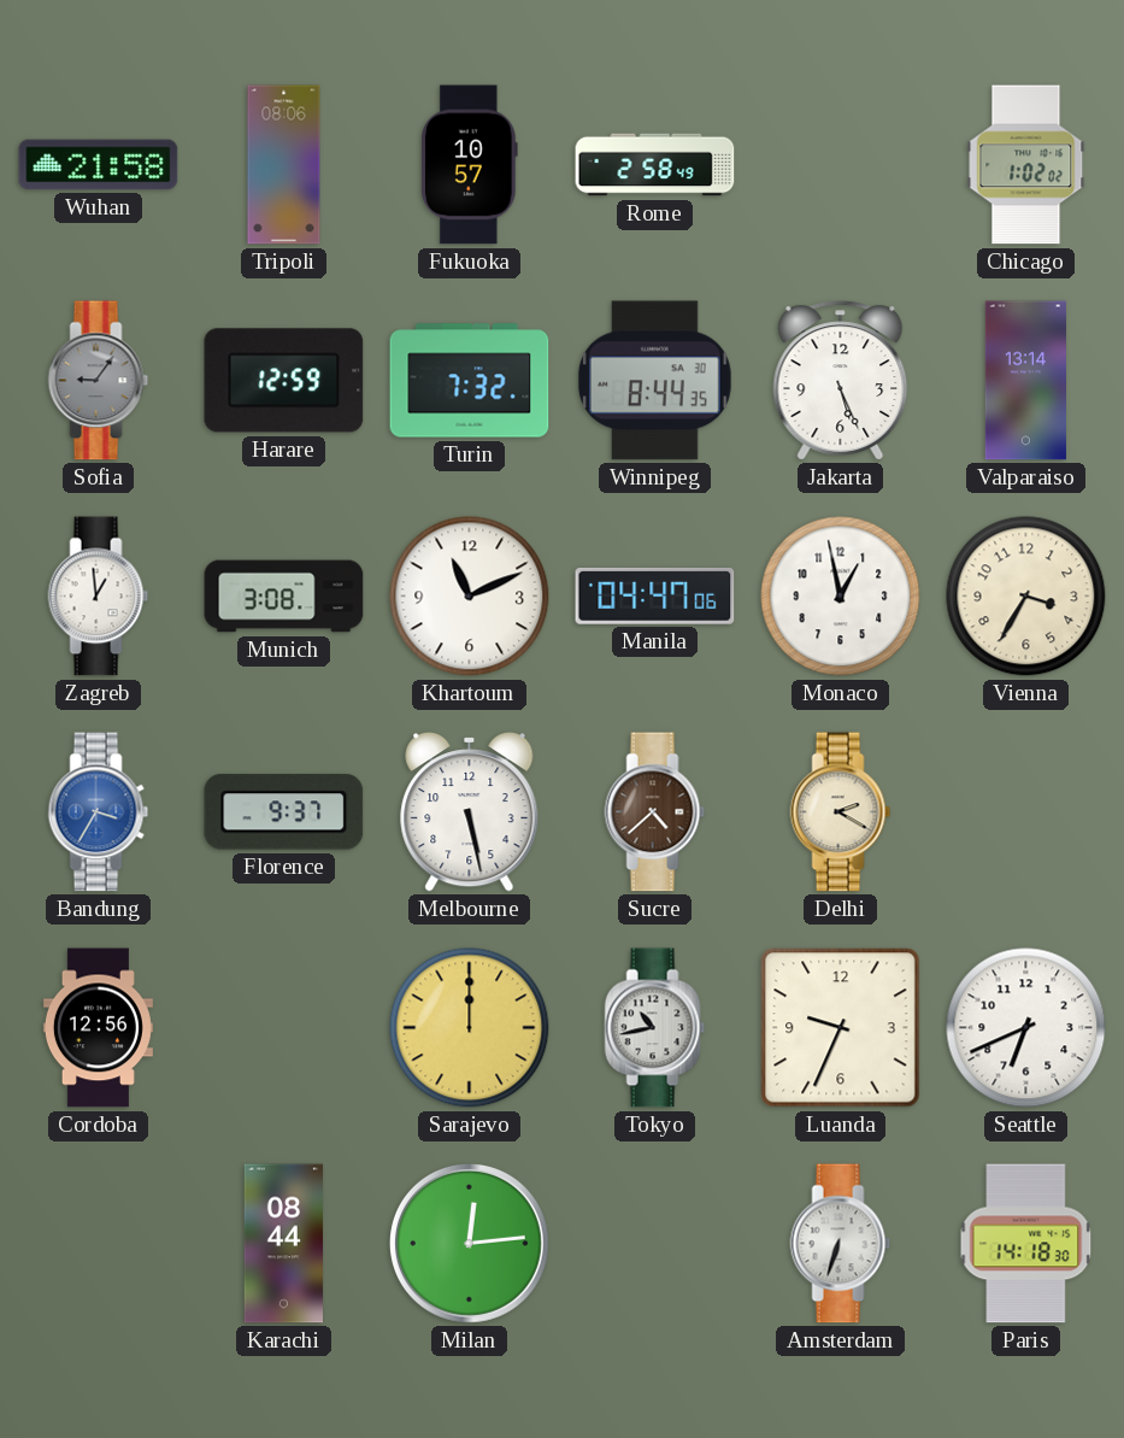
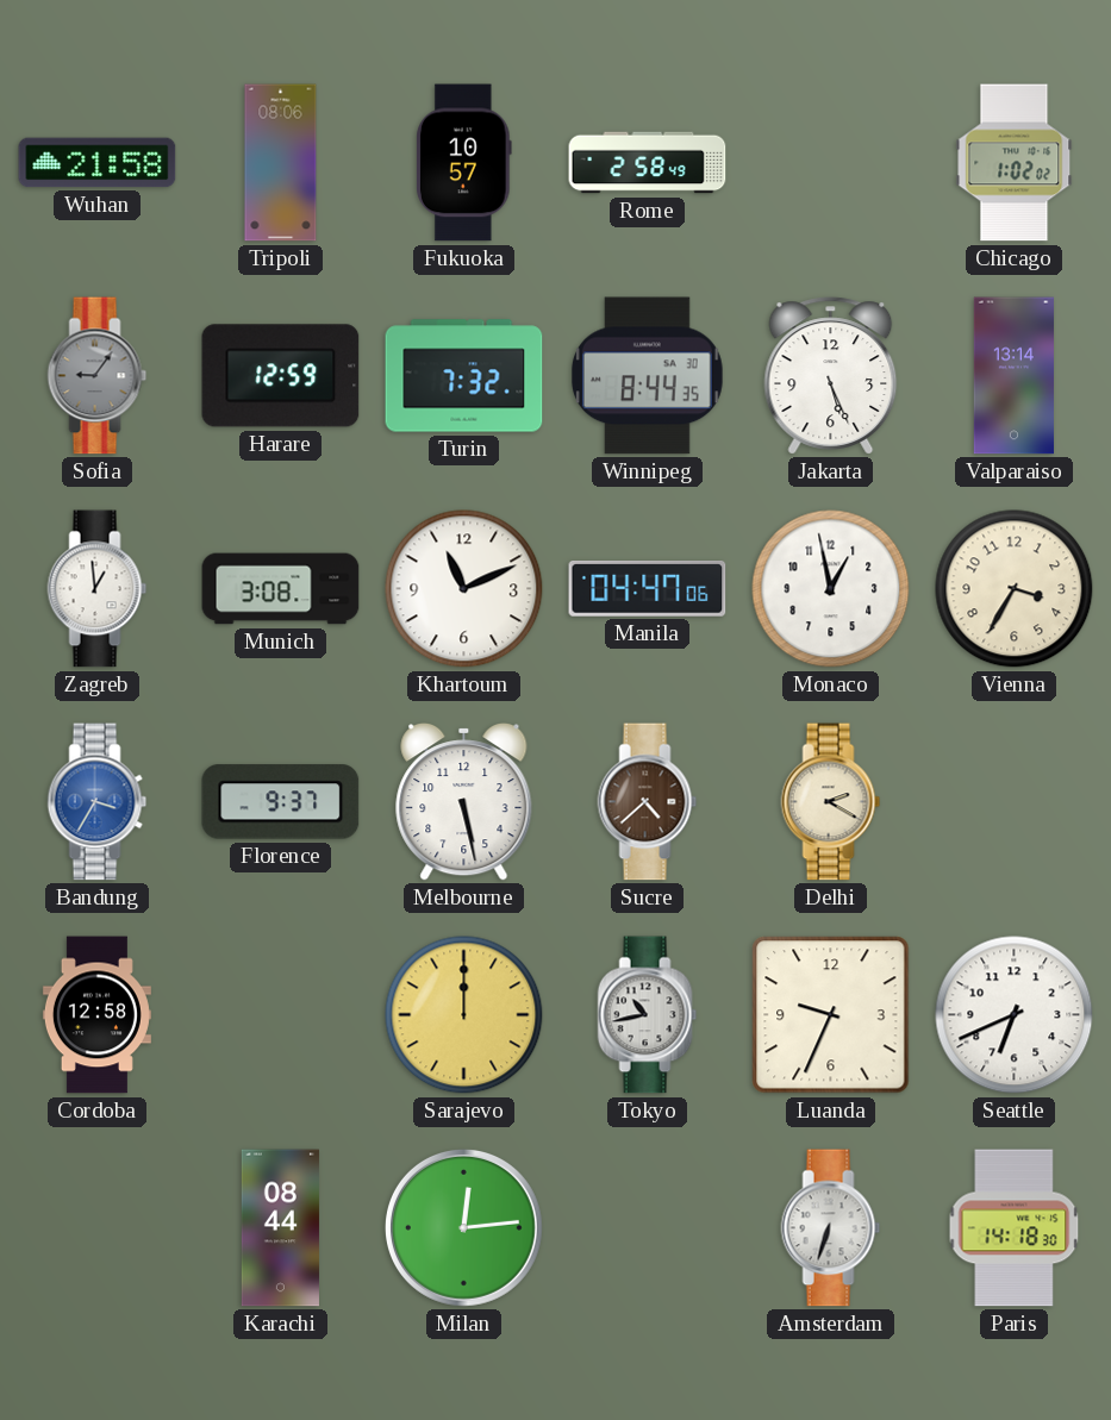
Cordoba: 12:56 -> 12:58 (96, 1015)
